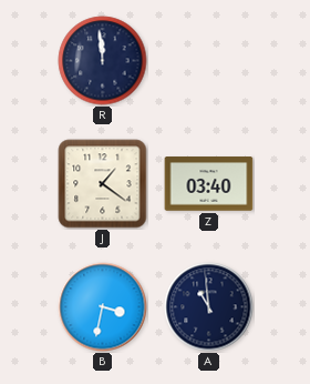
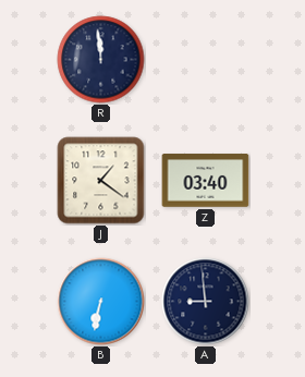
B: 3:32 -> 6:32 (101, 302)
A: 10:59 -> 8:59 (206, 302)
